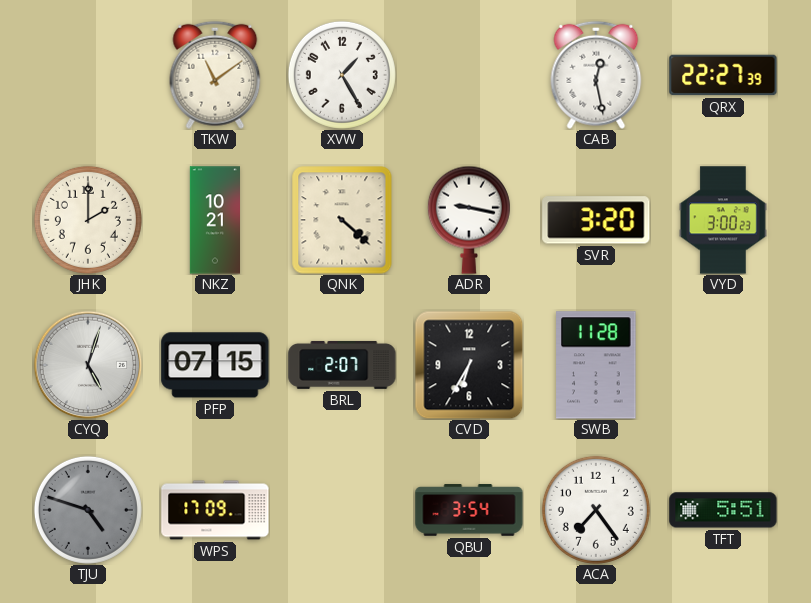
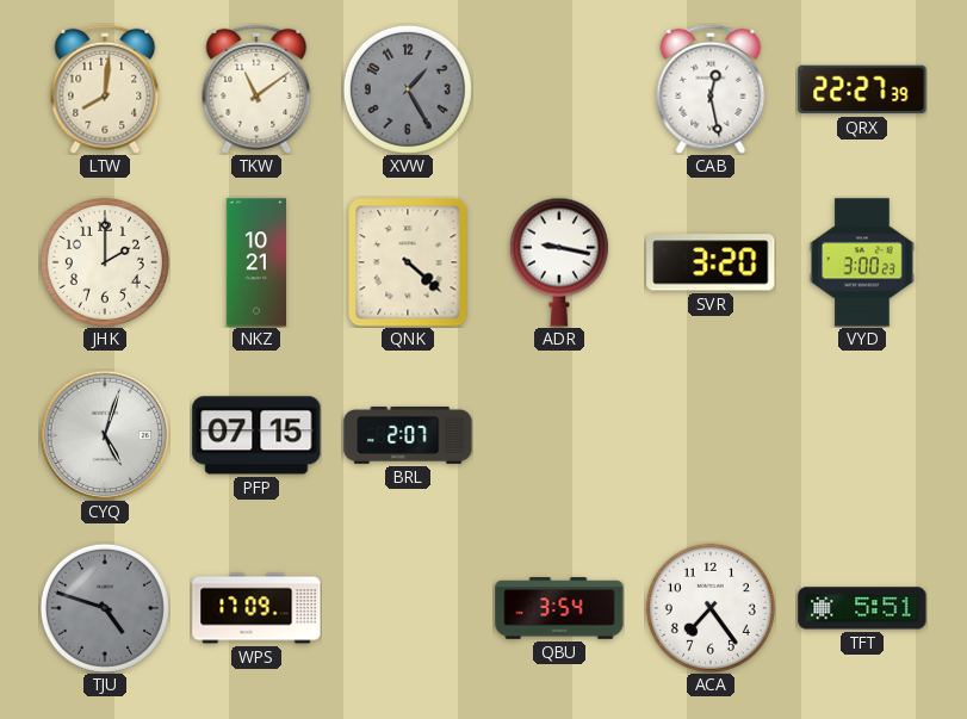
LTW: none -> 8:01 (105, 89)
XVW dial: white -> grey (408, 89)
CVD: 6:35 -> none (469, 365)
SWB: 11:28 -> none (596, 365)
